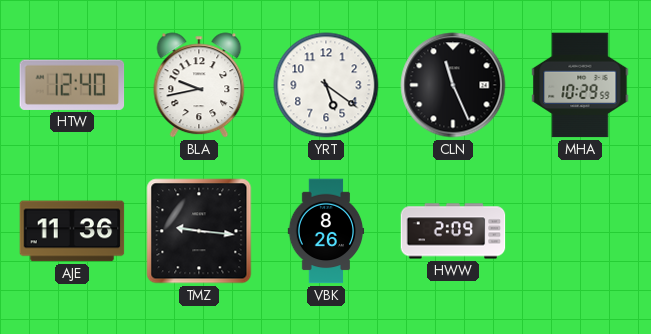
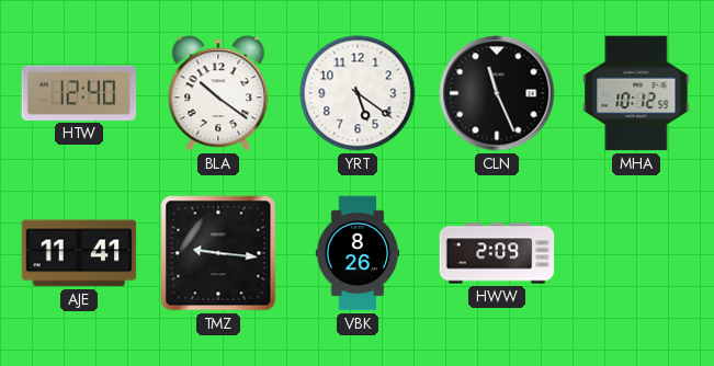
BLA: 9:43 -> 10:21 (218, 93)
MHA: 10:29 -> 10:12 (636, 93)
AJE: 11:36 -> 11:41 (79, 253)
